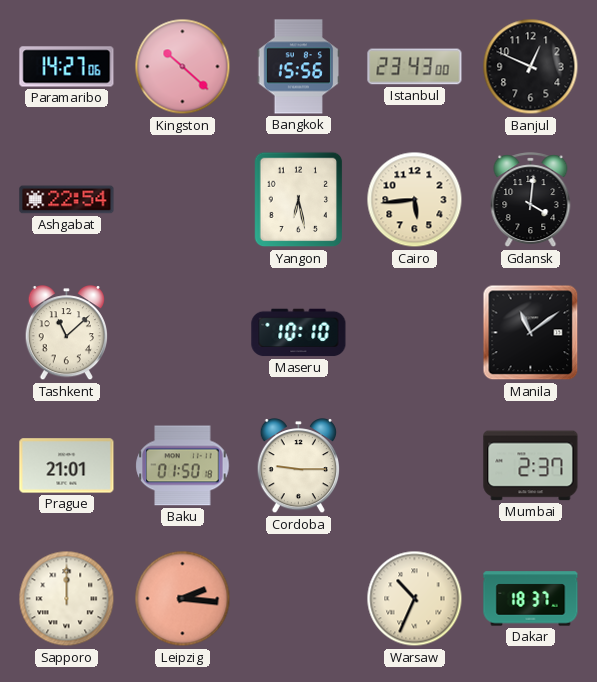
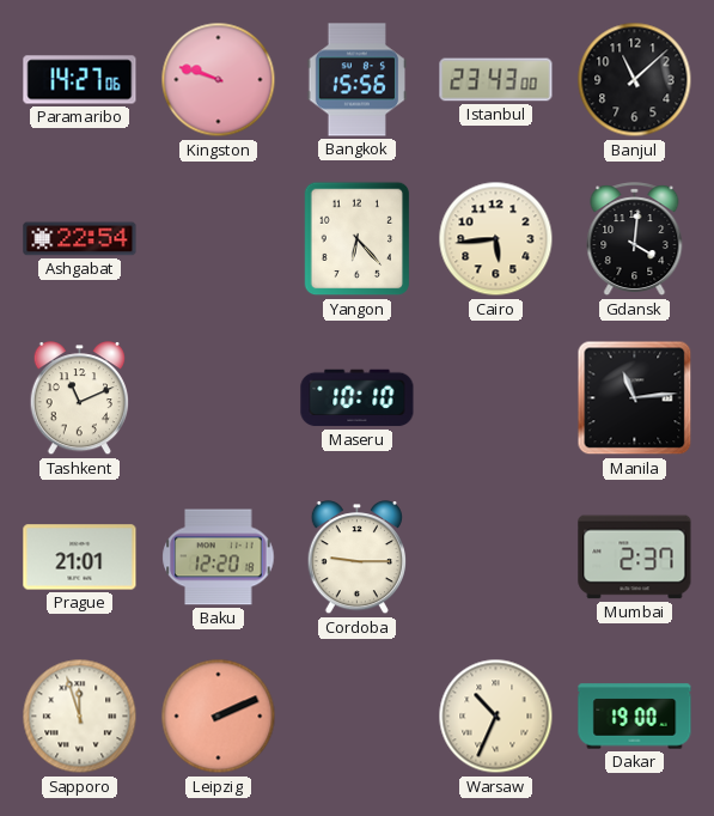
Kingston: 10:22 -> 9:48 (219, 80)
Banjul: 12:49 -> 11:08 (635, 80)
Yangon: 6:28 -> 6:23 (358, 239)
Tashkent: 11:08 -> 11:11 (79, 398)
Manila: 11:09 -> 11:14 (635, 398)
Baku: 01:50 -> 12:20 (219, 558)
Sapporo: 12:00 -> 11:57 (80, 717)
Leipzig: 2:16 -> 2:11 (219, 717)
Dakar: 18:37 -> 19:00 (635, 717)
